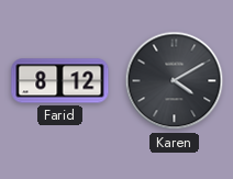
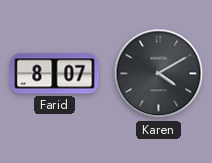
Farid: 8:12 -> 8:07 (55, 74)
